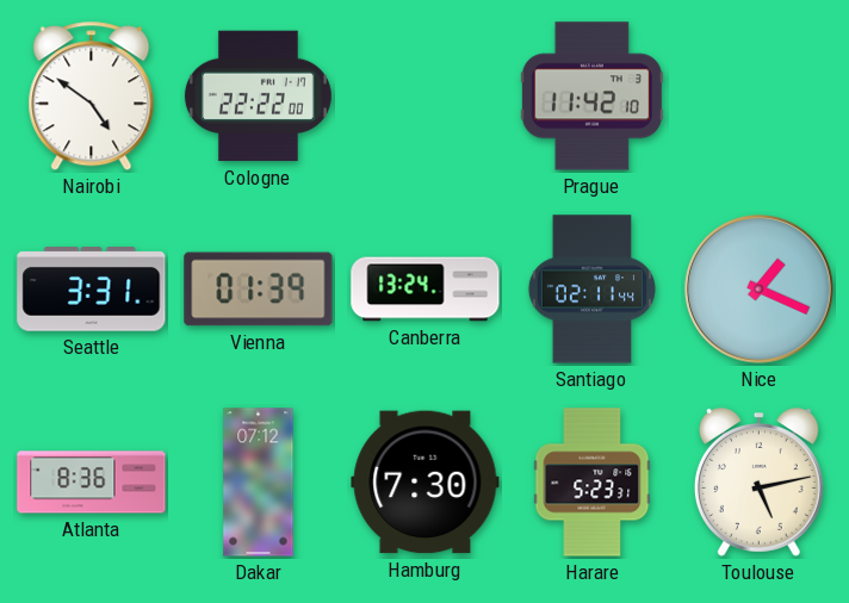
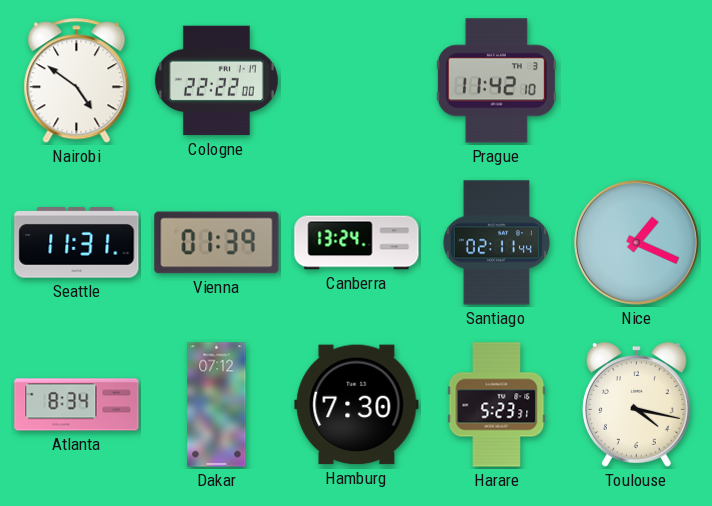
Seattle: 3:31 -> 11:31 (77, 243)
Atlanta: 8:36 -> 8:34 (77, 405)
Toulouse: 5:13 -> 4:17 (636, 405)
